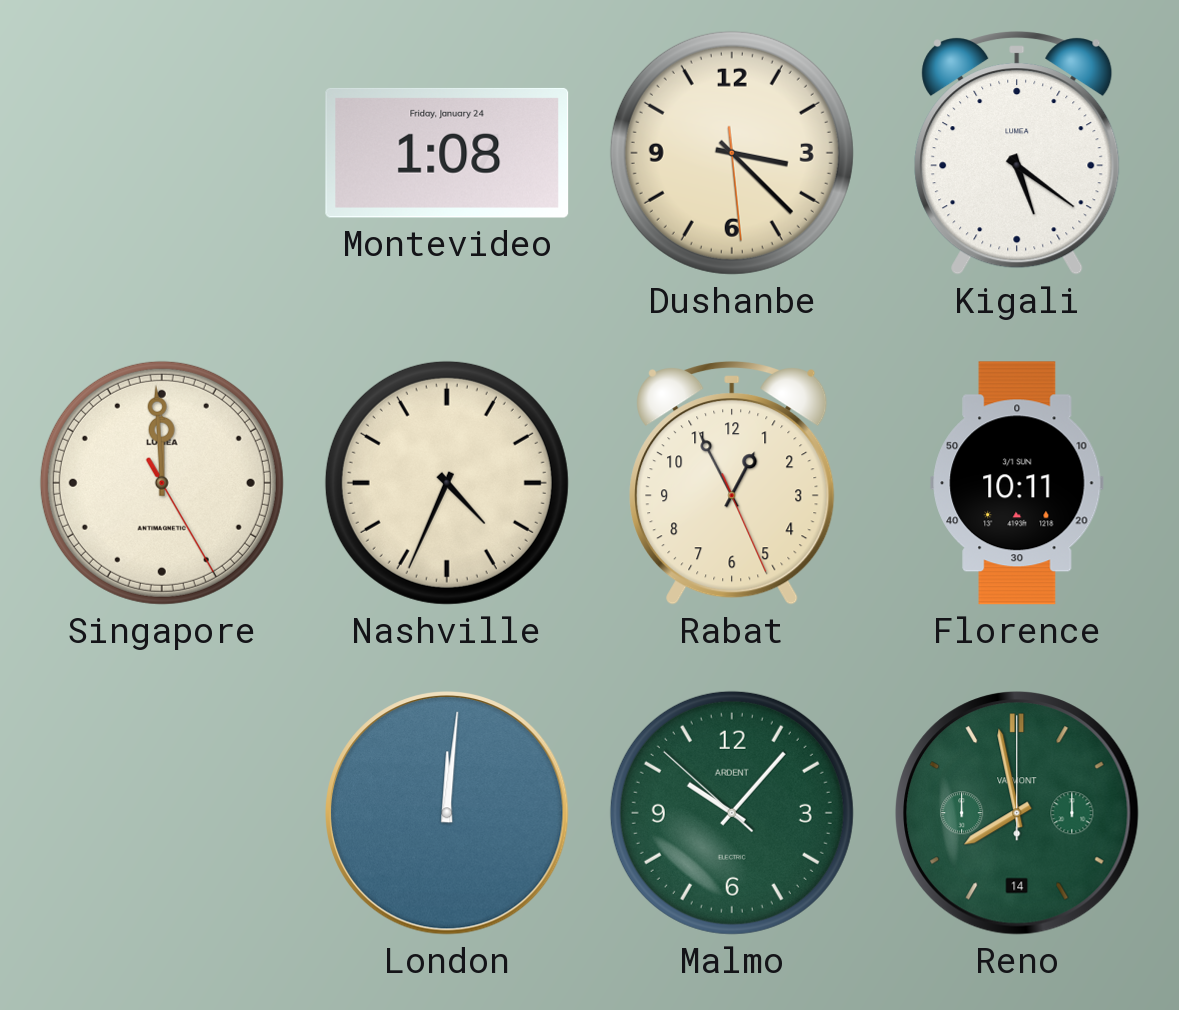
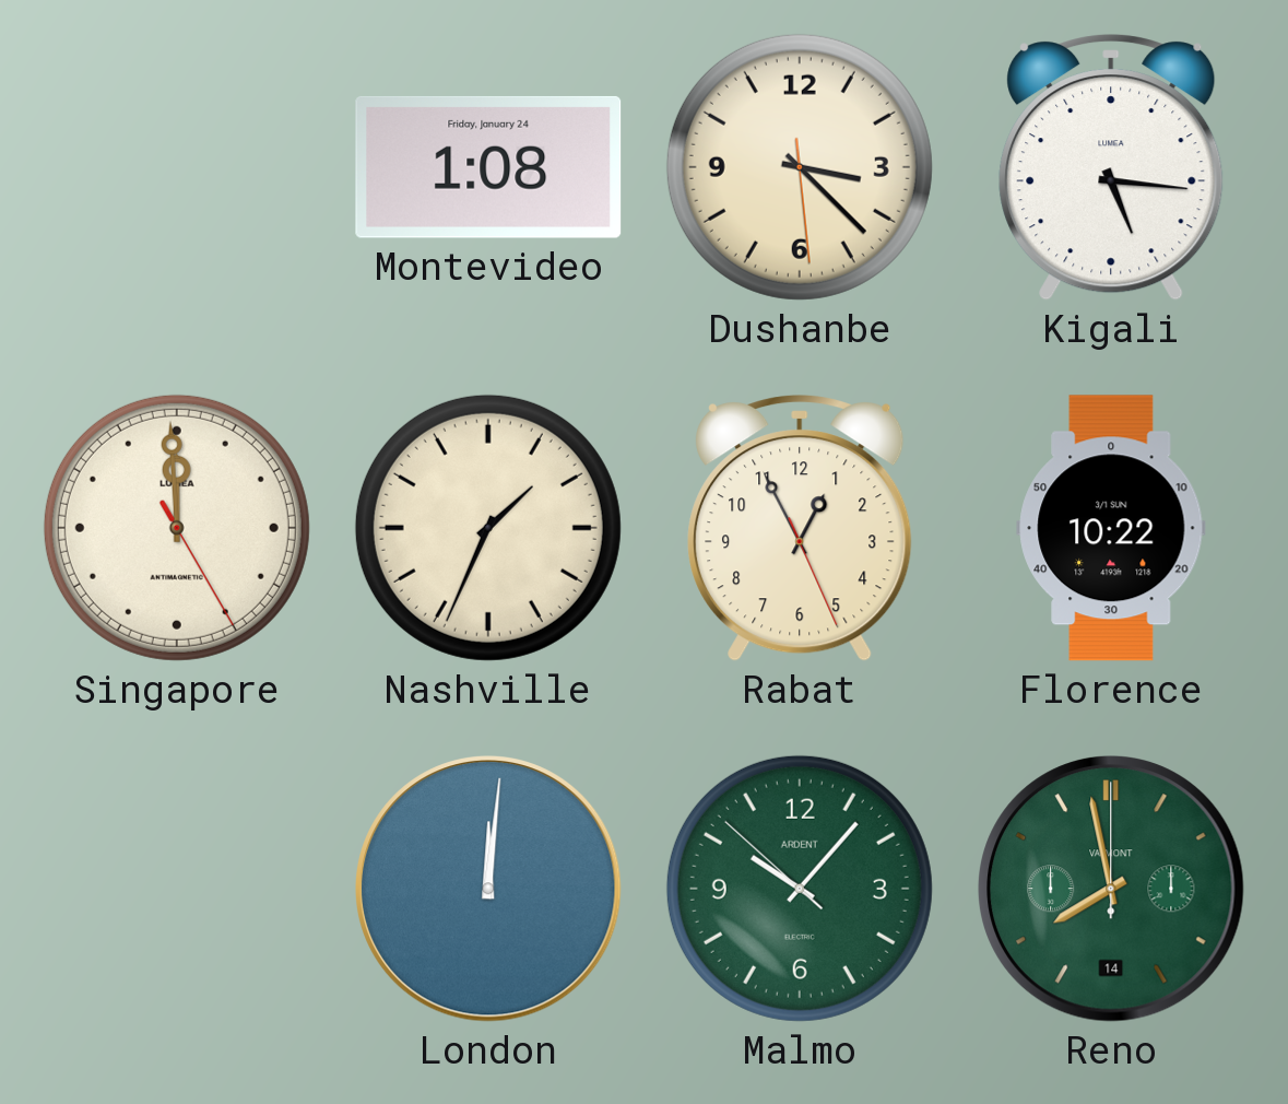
Kigali: 5:21 -> 5:16 (1111, 167)
Nashville: 4:34 -> 1:34 (488, 528)
Florence: 10:11 -> 10:22 (1111, 528)
